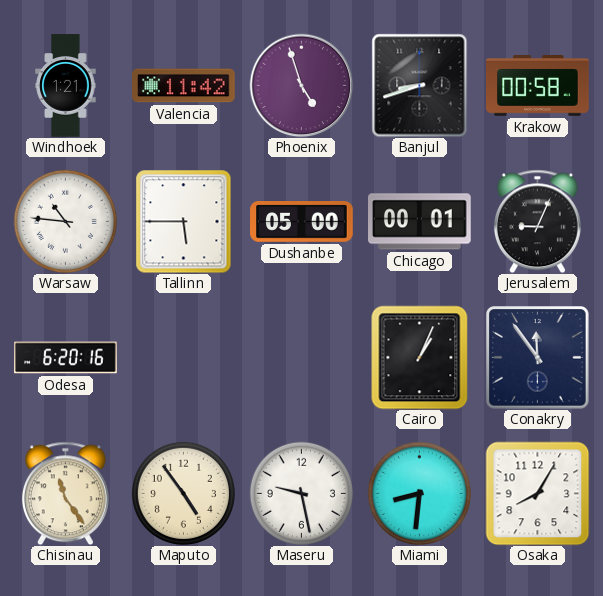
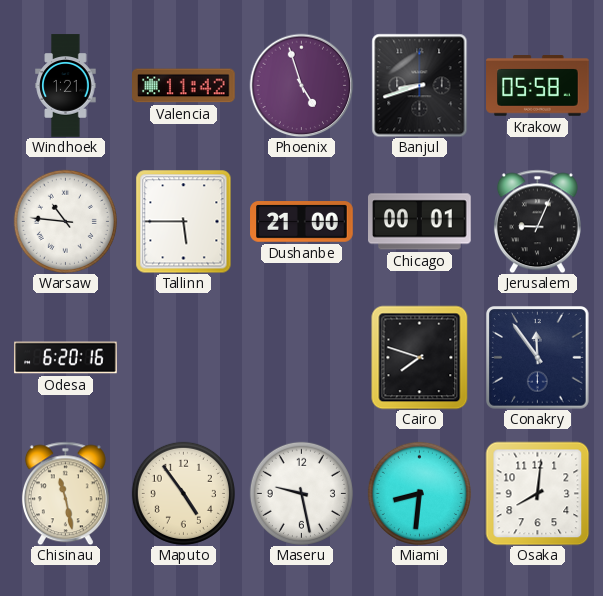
Krakow: 00:58 -> 05:58 (538, 86)
Dushanbe: 05:00 -> 21:00 (302, 222)
Cairo: 1:04 -> 7:48 (420, 357)
Chisinau: 11:24 -> 11:28 (65, 493)
Osaka: 8:05 -> 8:01 (537, 493)
